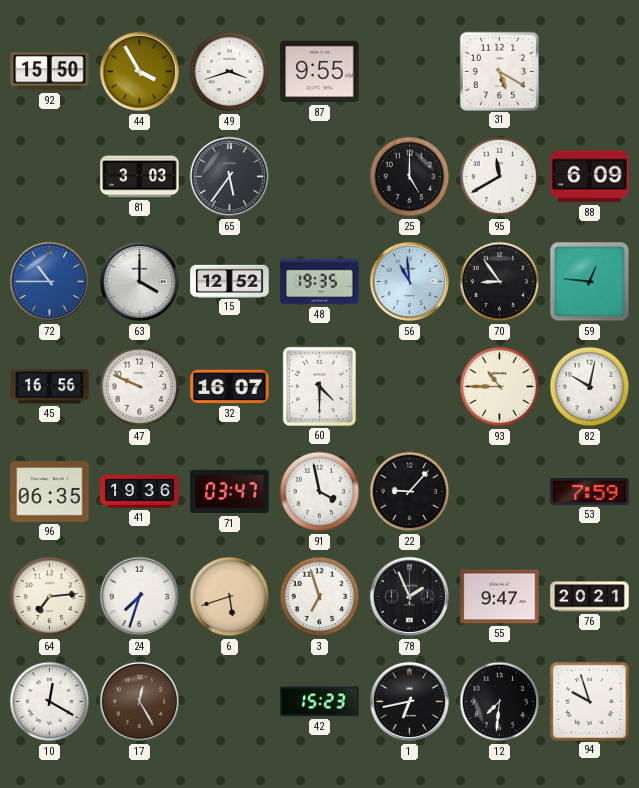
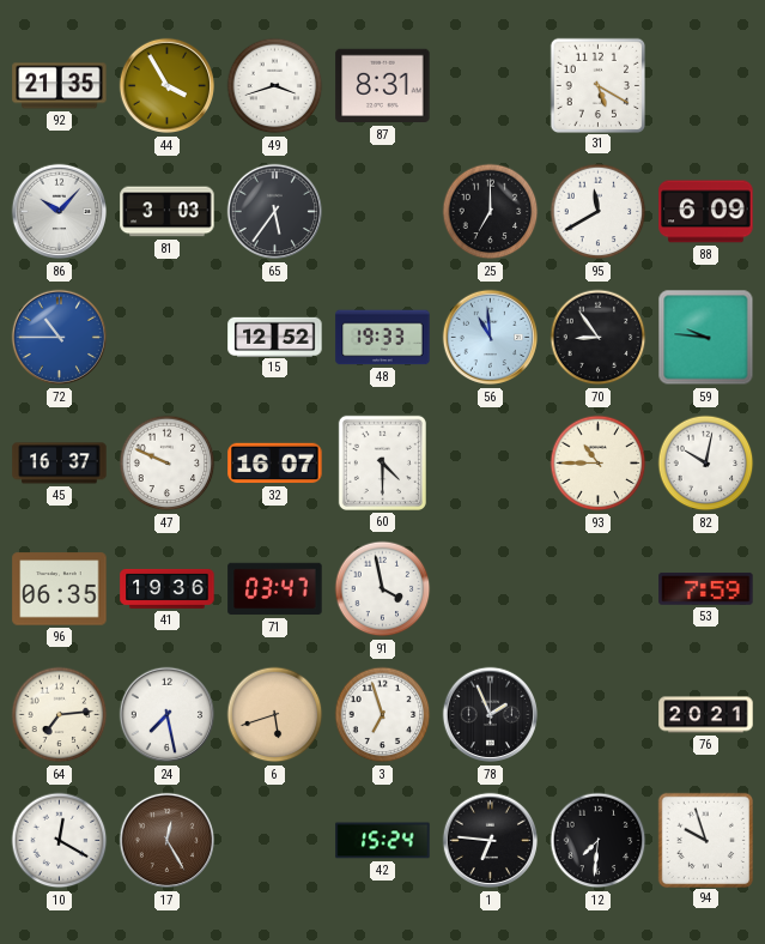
92: 15:50 -> 21:35 (60, 86)
87: 9:55 -> 8:31 (383, 86)
86: none -> 10:07 (60, 212)
25: 5:00 -> 7:00 (491, 212)
63: 4:00 -> none (140, 282)
48: 19:35 -> 19:33 (383, 338)
59: 12:46 -> 9:46 (706, 338)
45: 16:56 -> 16:37 (60, 464)
22: 9:07 -> none (410, 492)
24: 7:33 -> 7:28 (168, 715)
55: 9:47 -> none (500, 597)
42: 15:23 -> 15:24 (383, 841)
1: 6:43 -> 6:46 (491, 841)
